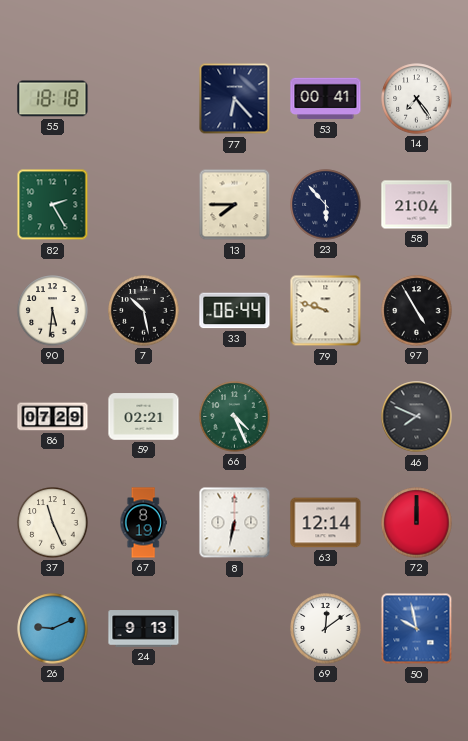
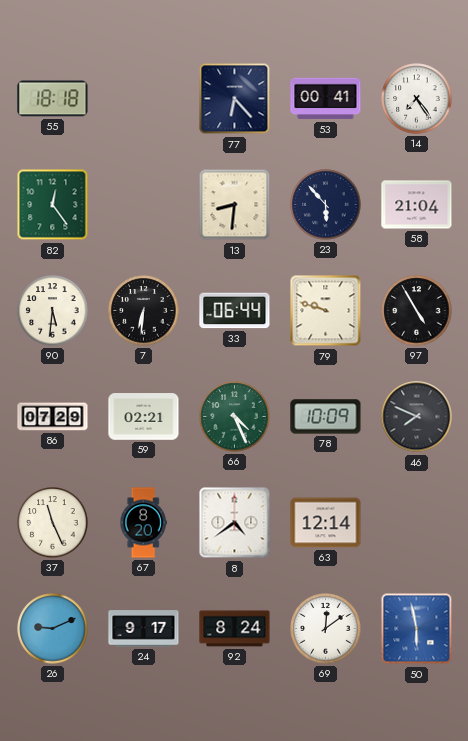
82: 2:25 -> 12:24 (53, 205)
13: 7:45 -> 8:31 (235, 205)
7: 10:28 -> 6:31 (144, 311)
78: none -> 10:09 (326, 417)
67: 8:19 -> 8:20 (143, 523)
8: 6:32 -> 4:39 (235, 523)
72: 12:00 -> none (417, 523)
24: 9:13 -> 9:17 (144, 629)
92: none -> 8:24 (235, 629)
50: 9:58 -> 5:58 (417, 629)
